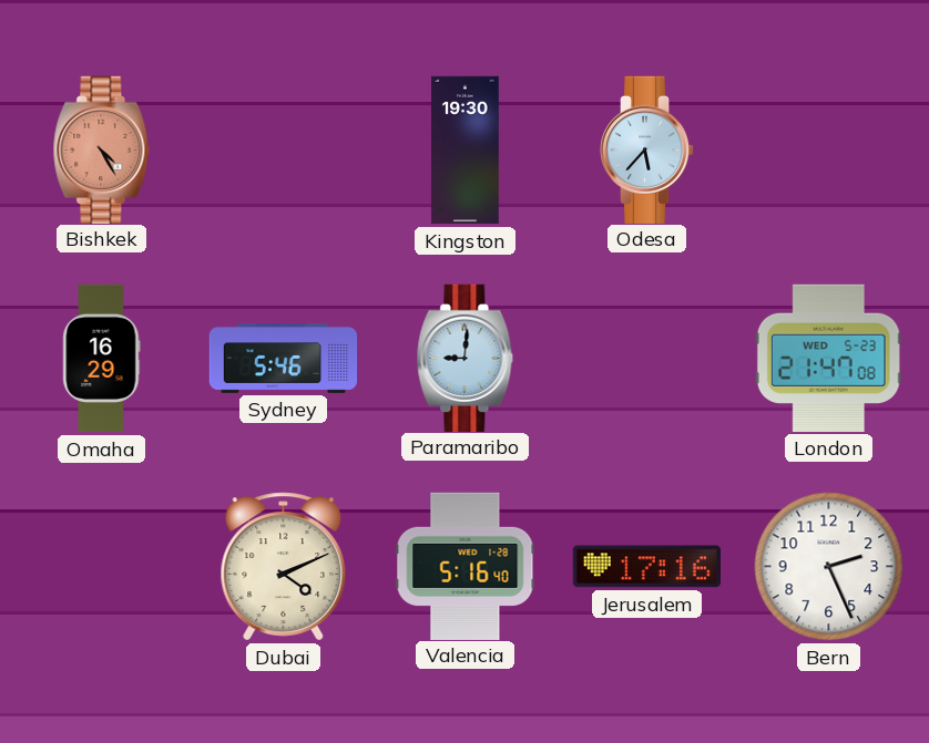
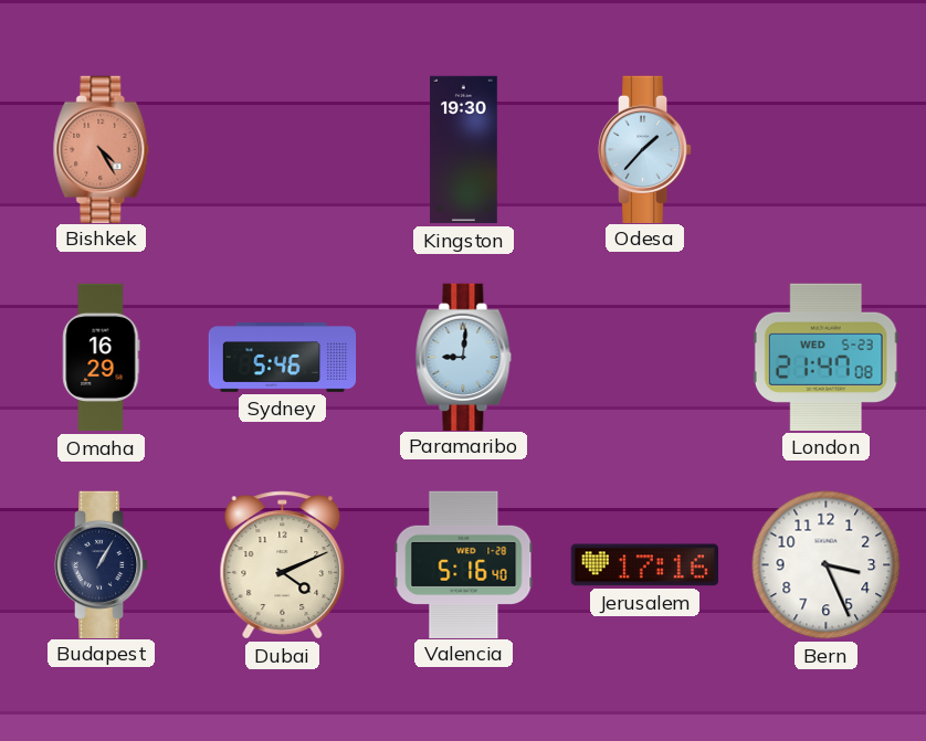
Odesa: 5:37 -> 1:37 (645, 149)
Budapest: none -> 1:05 (102, 564)
Bern: 2:26 -> 3:26 (827, 565)
